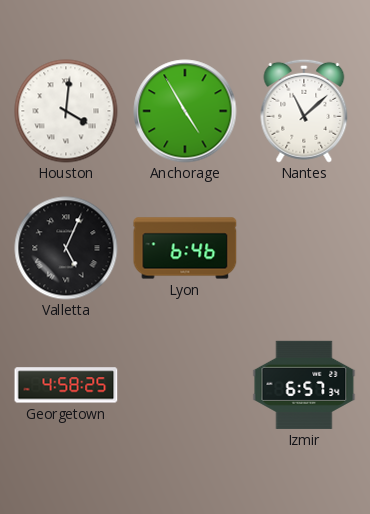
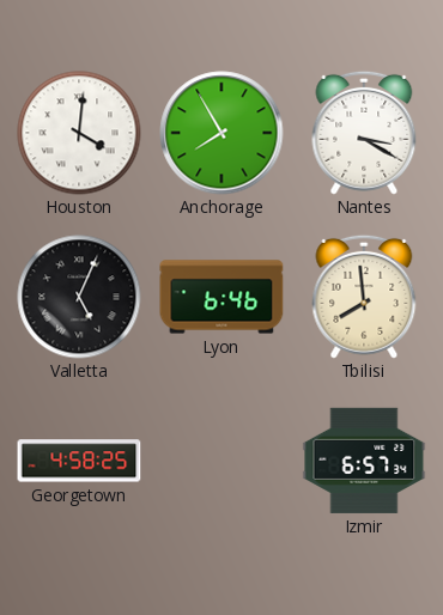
Anchorage: 4:55 -> 7:55 (221, 133)
Nantes: 11:08 -> 3:20 (364, 133)
Tbilisi: none -> 7:59 (364, 297)
